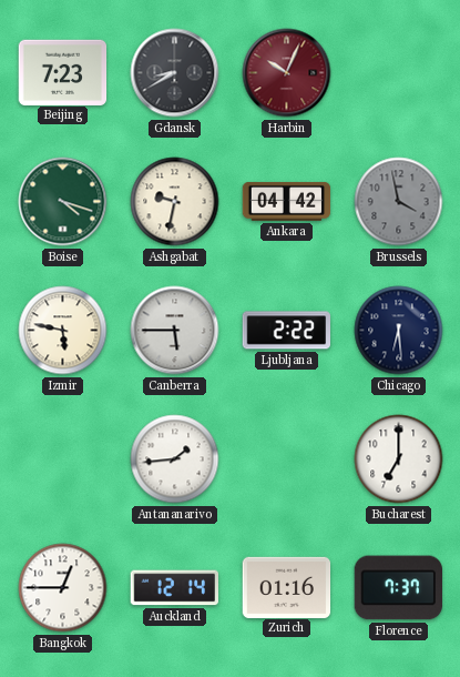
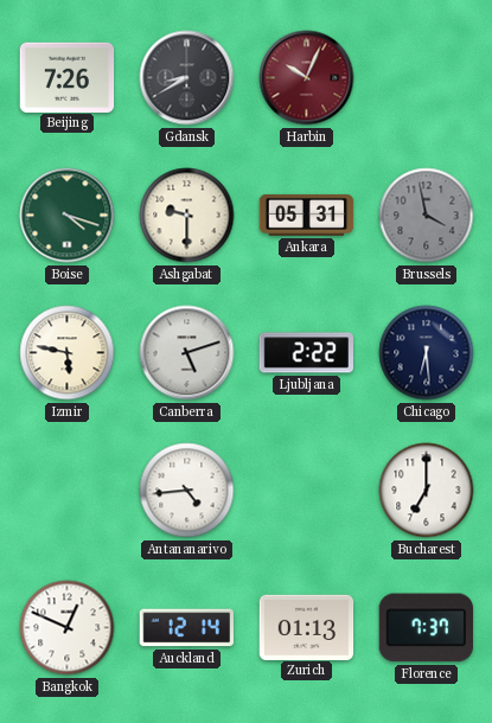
Beijing: 7:23 -> 7:26 (68, 77)
Ashgabat: 9:32 -> 9:30 (187, 216)
Ankara: 04:42 -> 05:31 (307, 215)
Canberra: 5:45 -> 5:12 (187, 353)
Antananarivo: 1:44 -> 4:44 (187, 491)
Bangkok: 12:45 -> 12:49 (68, 628)
Zurich: 01:16 -> 01:13 (307, 627)
